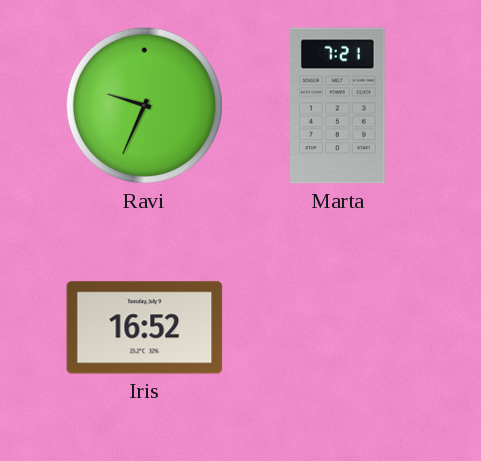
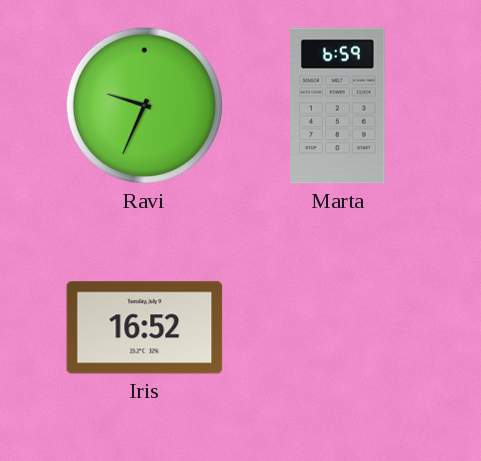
Marta: 7:21 -> 6:59 (338, 106)
